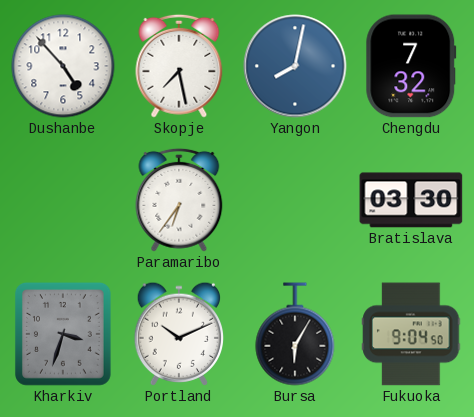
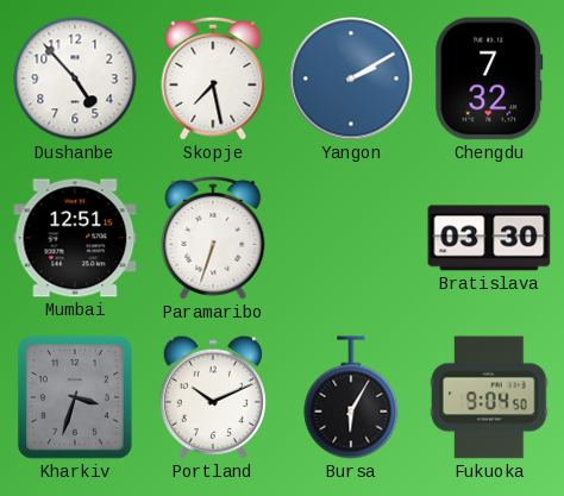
Yangon: 8:02 -> 2:10 (351, 79)
Mumbai: none -> 12:51 (75, 238)
Paramaribo: 6:36 -> 6:33 (213, 238)
